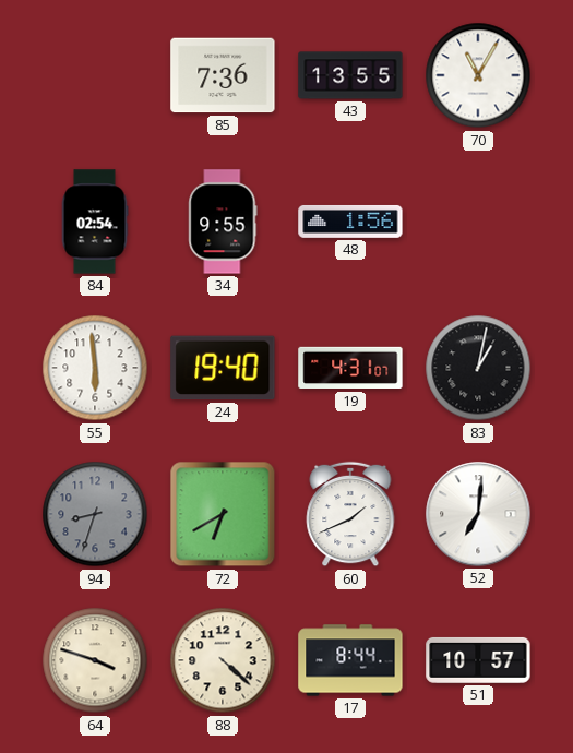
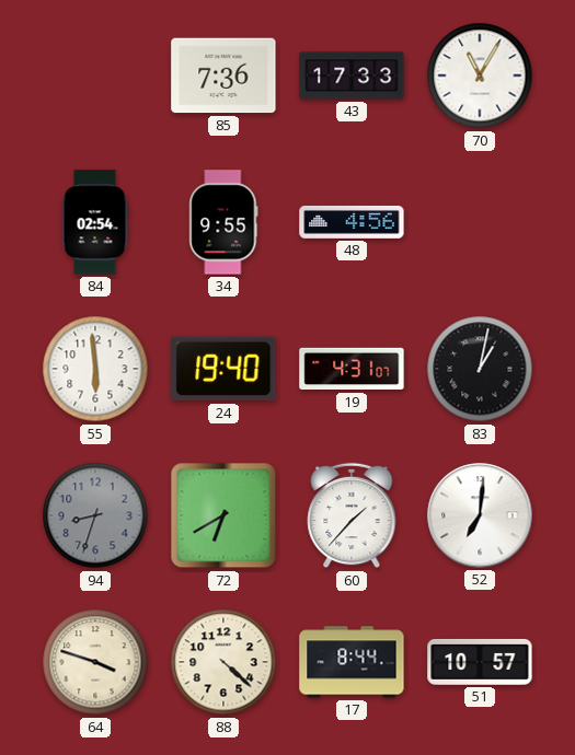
43: 13:55 -> 17:33 (352, 75)
48: 1:56 -> 4:56 (352, 222)
60: 1:41 -> 1:37 (352, 515)
